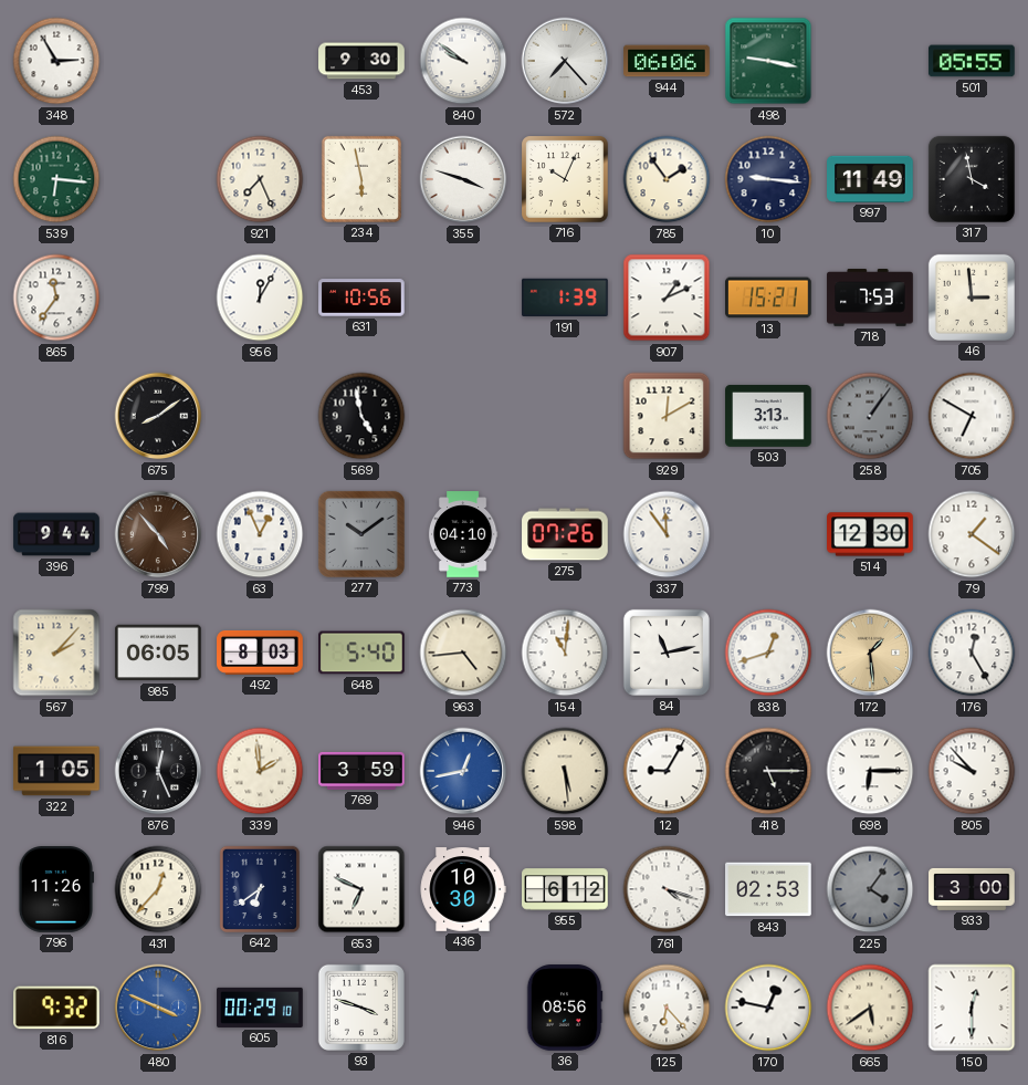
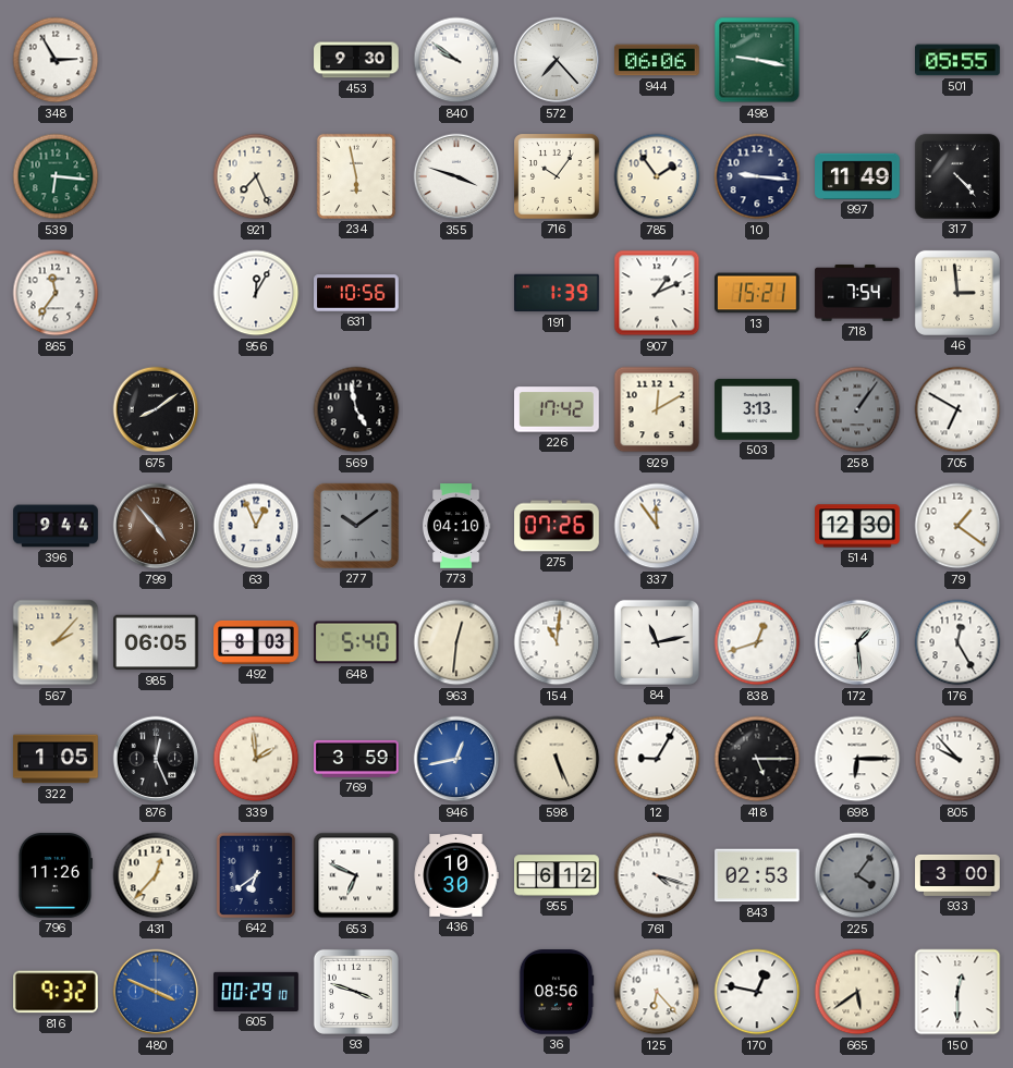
716: 10:04 -> 10:06 (557, 176)
317: 3:58 -> 4:23 (957, 176)
718: 7:53 -> 7:54 (857, 293)
226: none -> 17:42 (557, 409)
963: 4:44 -> 12:31 (456, 642)
172 dial: champagne -> white (857, 642)
598: 5:29 -> 5:26 (557, 759)
